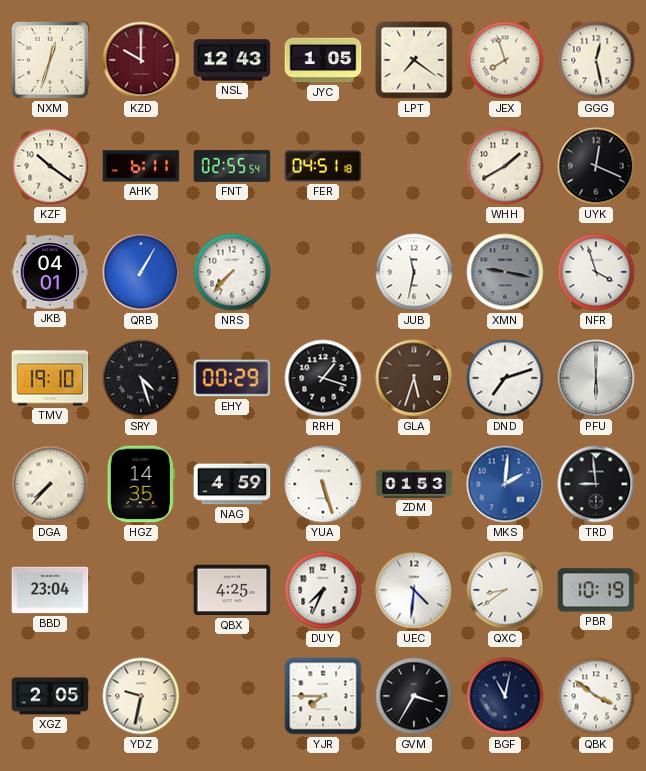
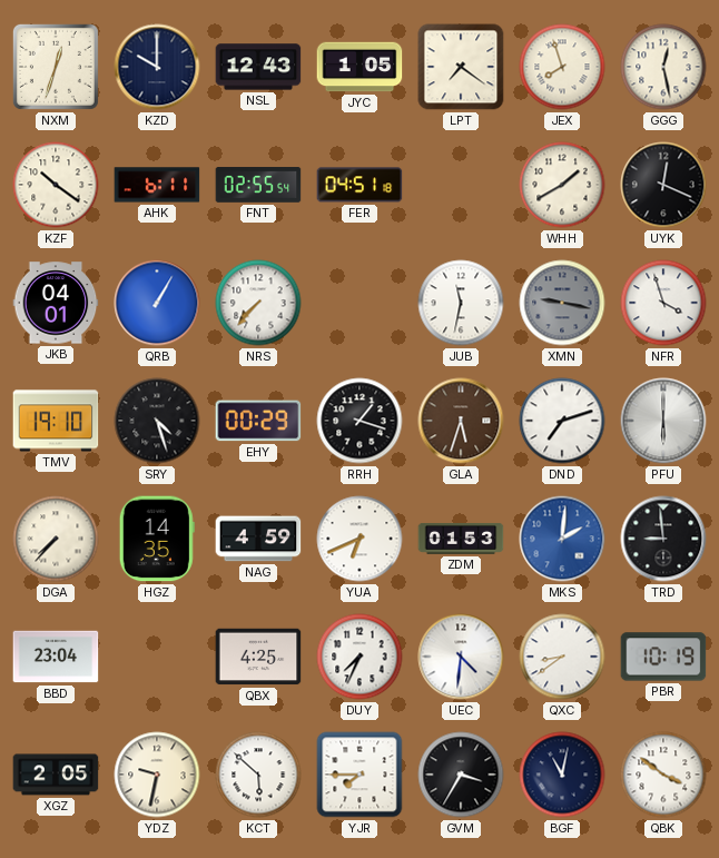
KZD dial: burgundy -> navy (157, 67)
YUA: 5:27 -> 6:41 (359, 539)
KCT: none -> 5:52 (258, 775)
